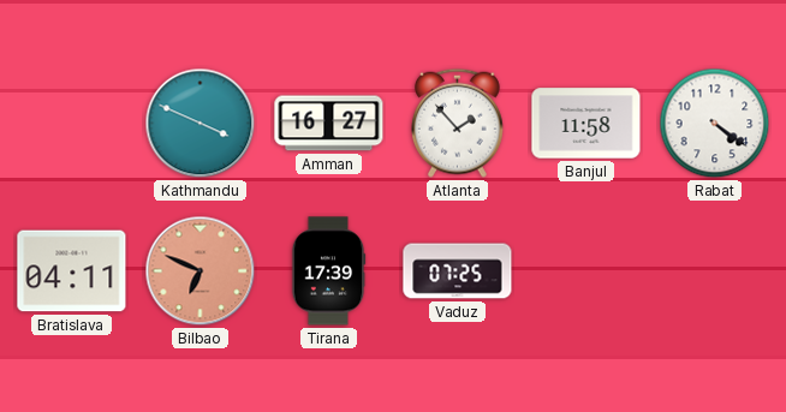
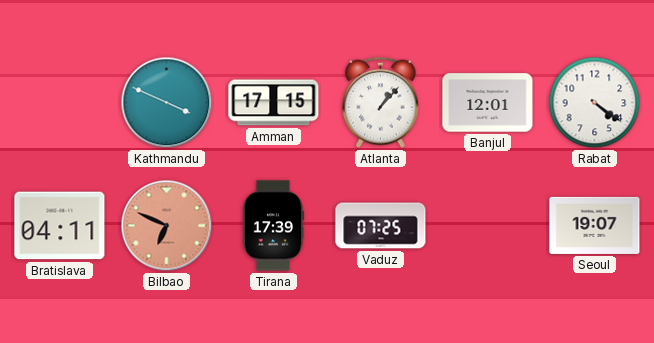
Amman: 16:27 -> 17:15 (274, 103)
Atlanta: 1:53 -> 1:07 (380, 102)
Banjul: 11:58 -> 12:01 (488, 103)
Seoul: none -> 19:07 (595, 225)
